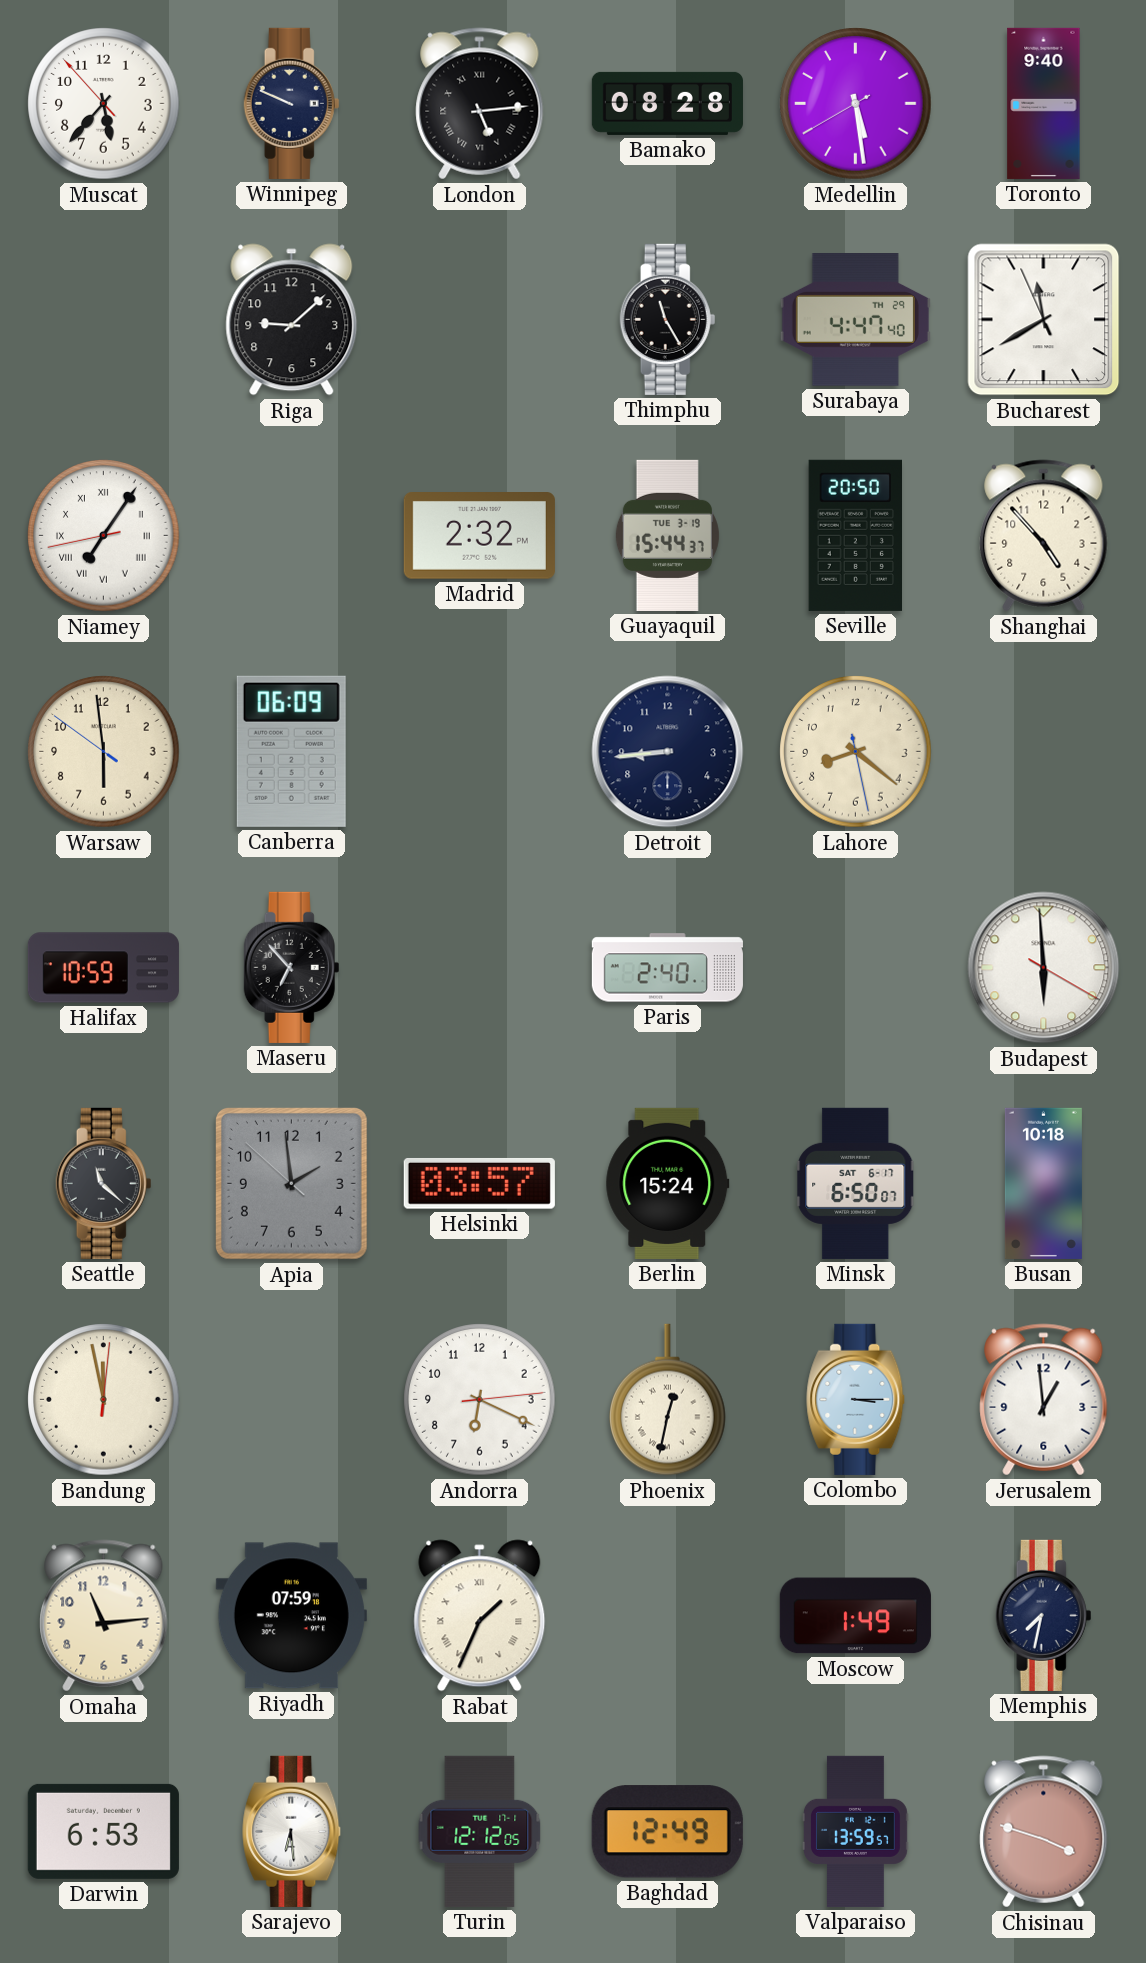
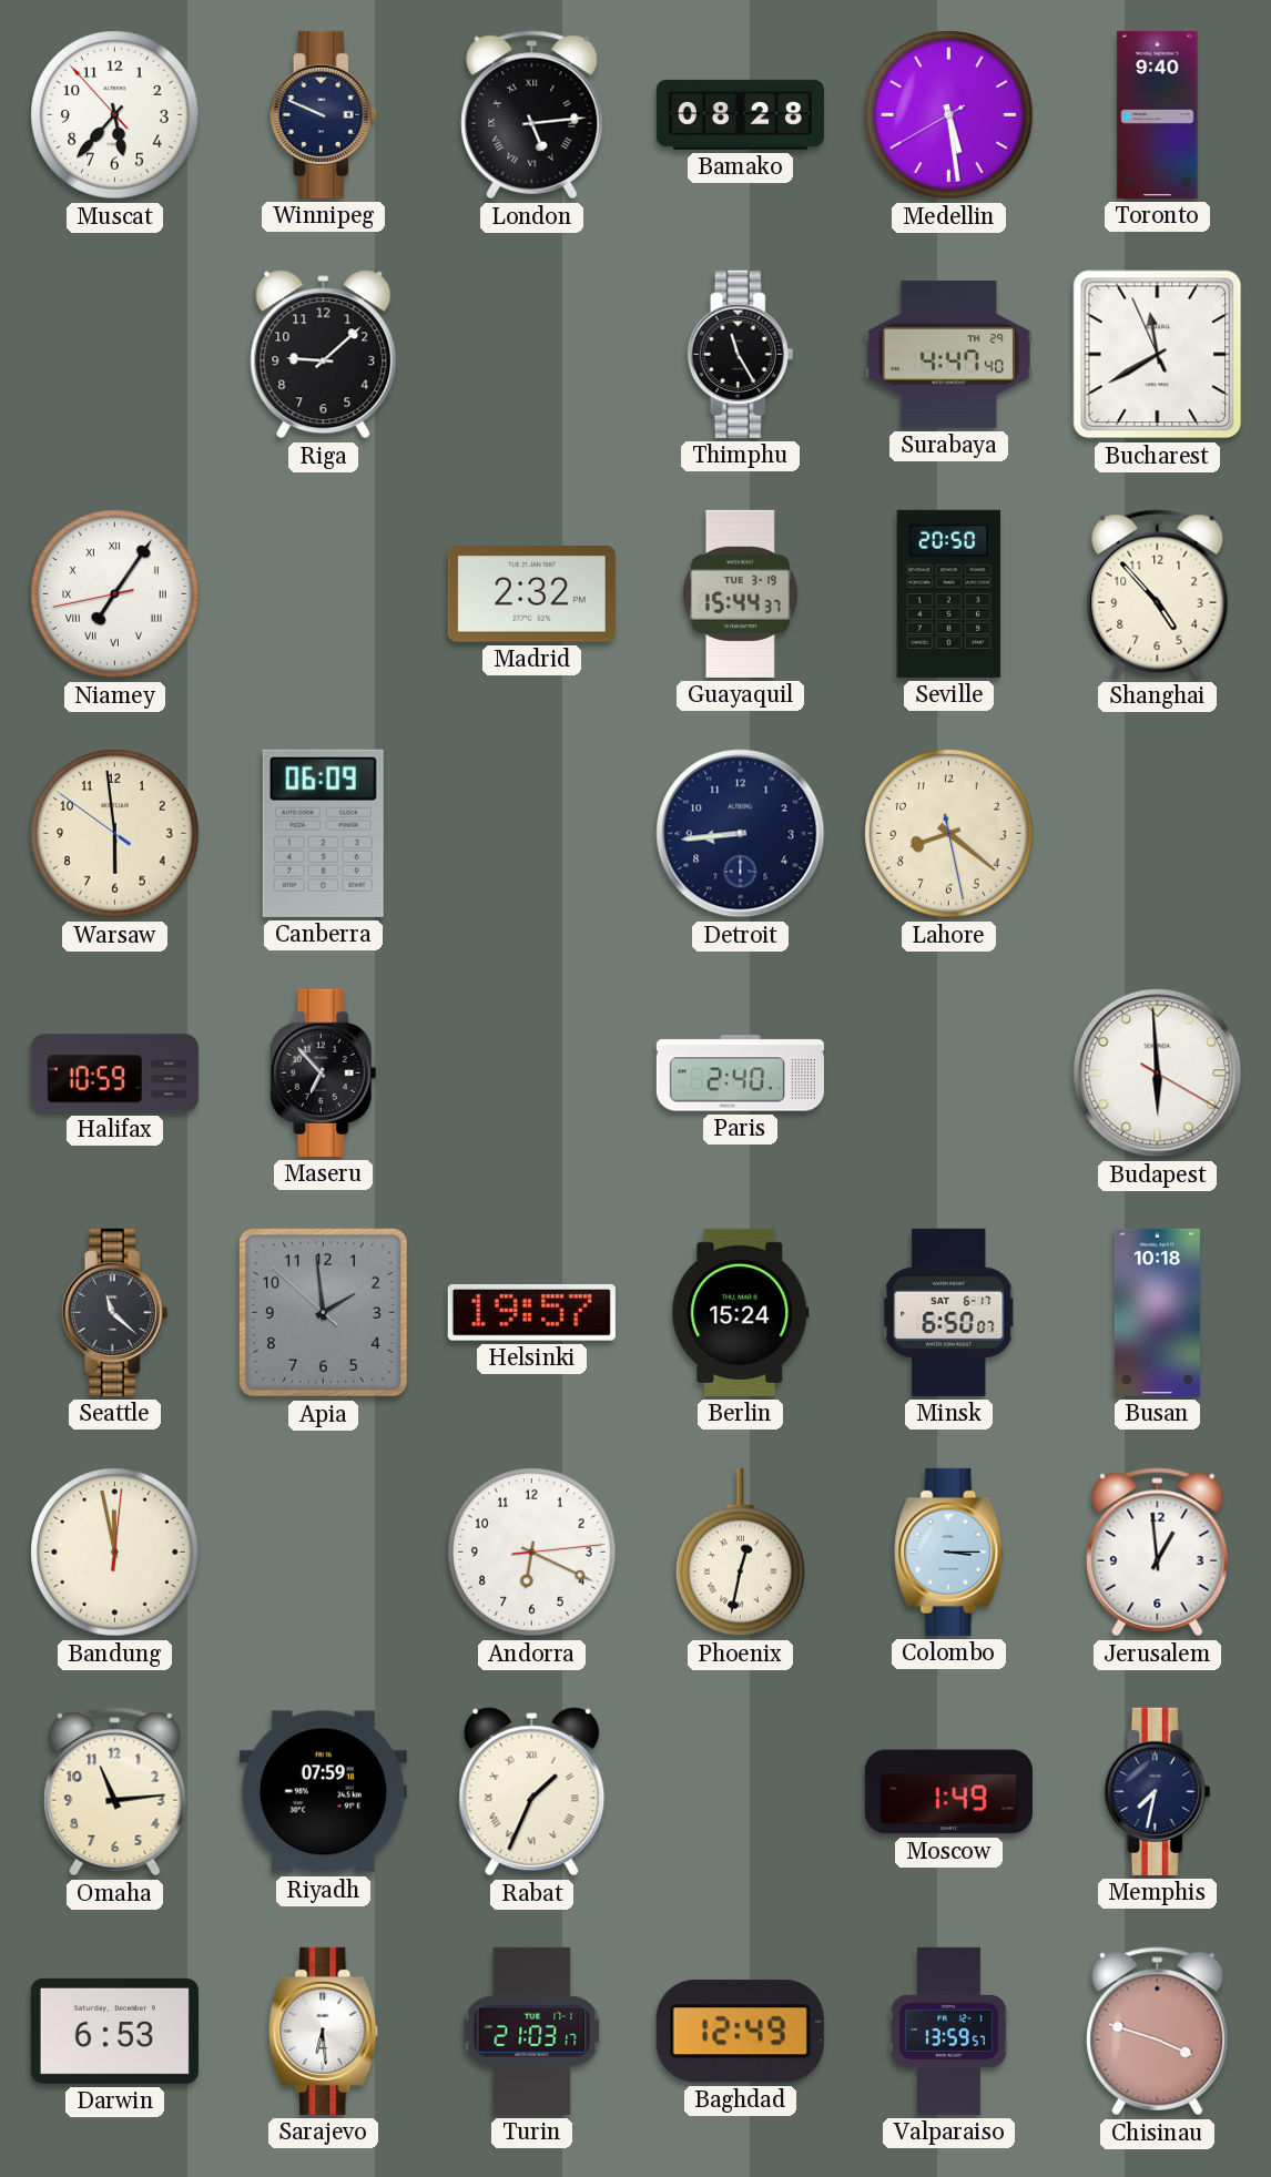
Helsinki: 03:57 -> 19:57 (531, 1312)
Turin: 12:12 -> 21:03 (532, 2031)
